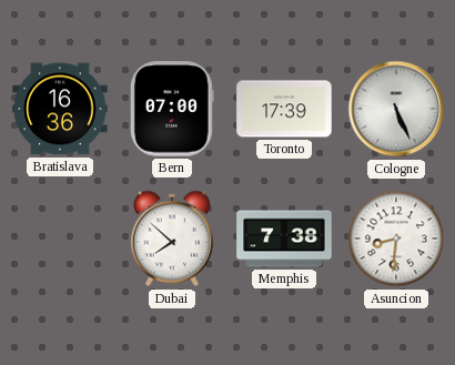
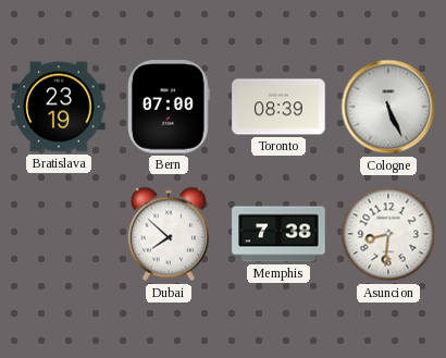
Bratislava: 16:36 -> 23:19 (59, 107)
Toronto: 17:39 -> 08:39 (278, 107)
